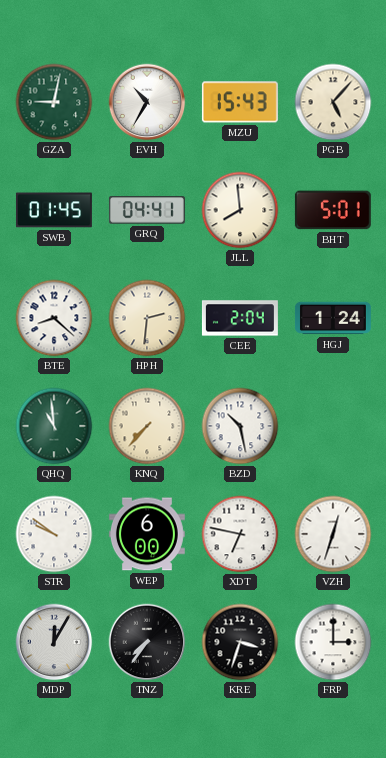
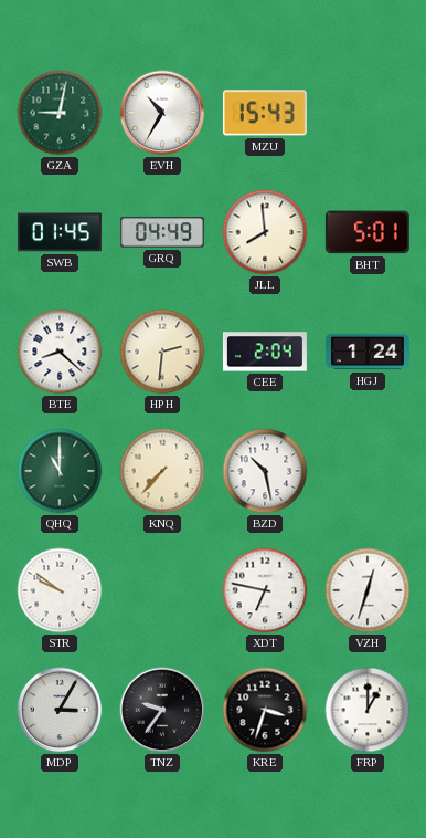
PGB: 5:07 -> none (333, 102)
GRQ: 04:41 -> 04:49 (162, 232)
QHQ: 10:59 -> 11:00 (60, 471)
WEP: 6:00 -> none (147, 534)
MDP: 12:05 -> 3:05 (60, 710)
TNZ: 7:36 -> 9:36 (162, 710)
FRP: 3:00 -> 1:00 (368, 710)
